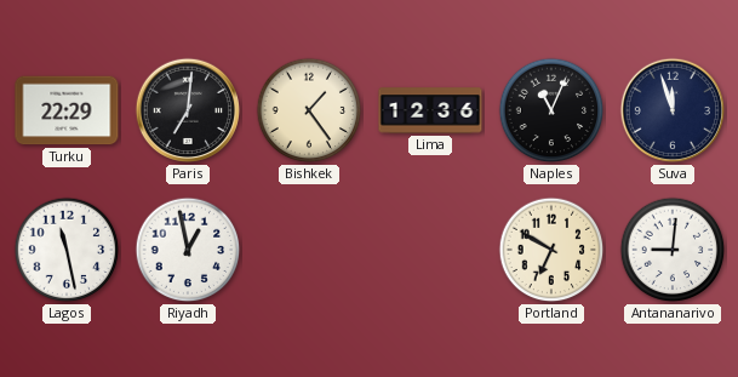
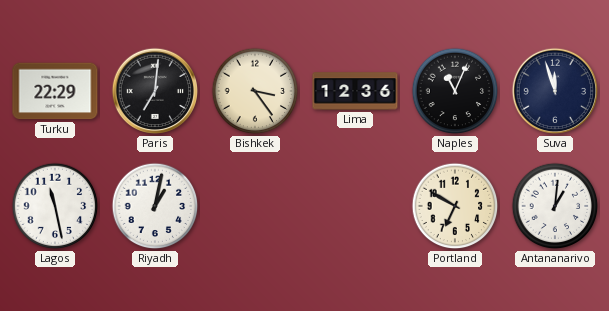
Bishkek: 1:24 -> 3:24 (255, 91)
Riyadh: 12:58 -> 1:02 (155, 206)
Antananarivo: 9:01 -> 1:01 (555, 206)
